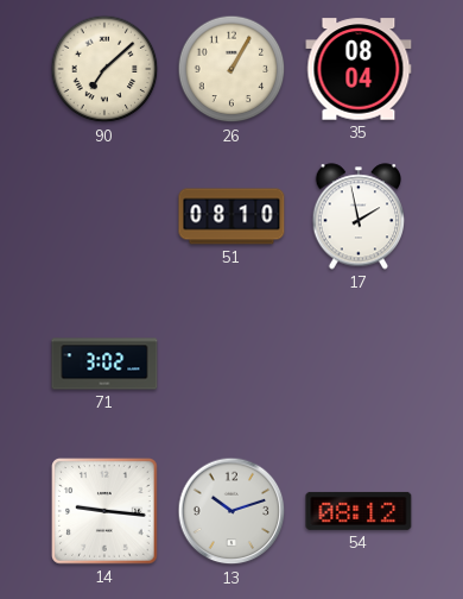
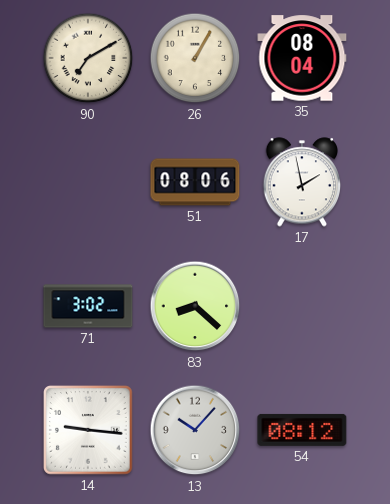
90: 7:08 -> 7:10 (88, 58)
51: 08:10 -> 08:06 (195, 182)
83: none -> 8:22 (195, 306)
13: 10:12 -> 10:07 (195, 430)
